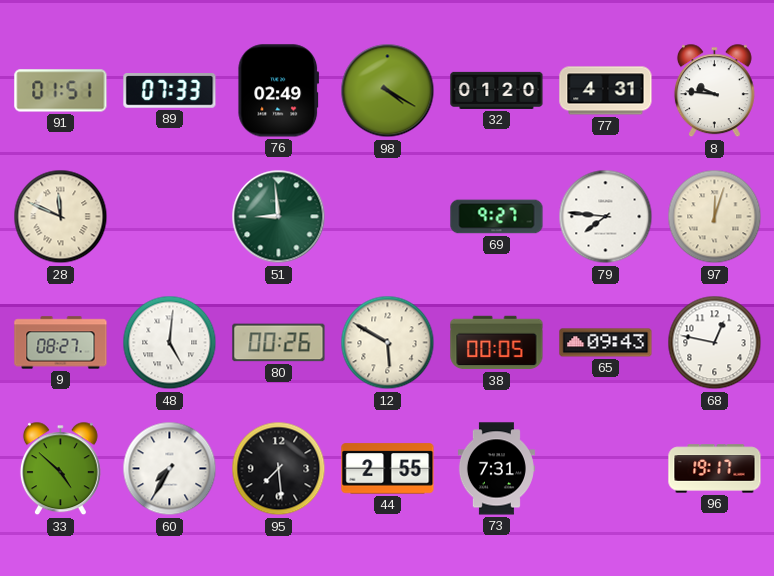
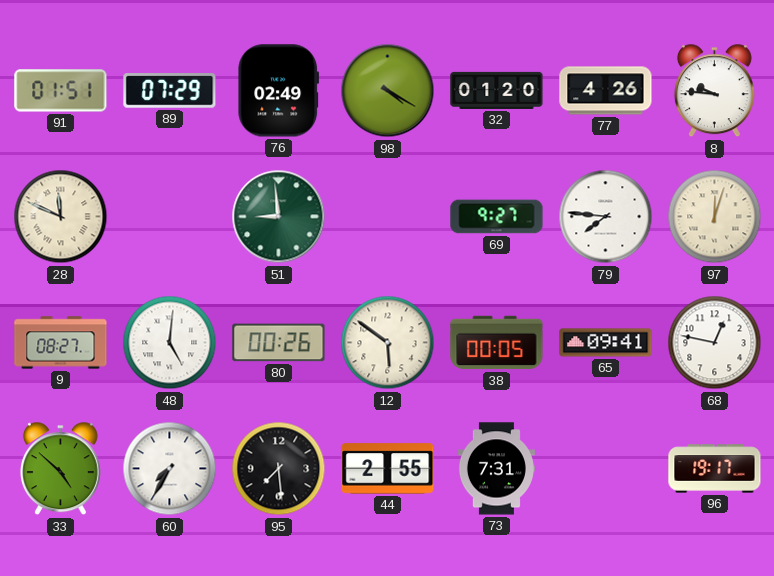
89: 07:33 -> 07:29 (170, 91)
77: 4:31 -> 4:26 (606, 91)
12: 5:50 -> 5:51 (388, 343)
65: 09:43 -> 09:41 (606, 343)
